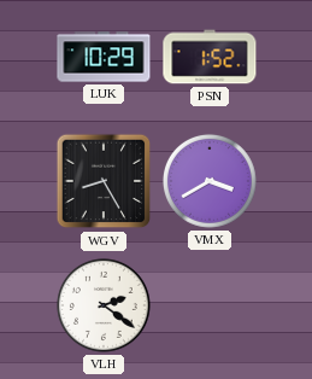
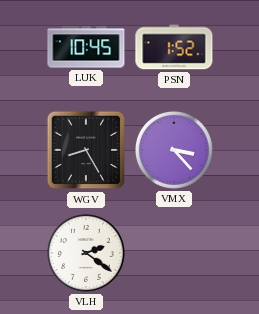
LUK: 10:29 -> 10:45 (86, 47)
VMX: 3:40 -> 3:23 (174, 150)
